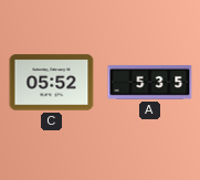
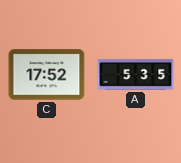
C: 05:52 -> 17:52 (47, 75)
